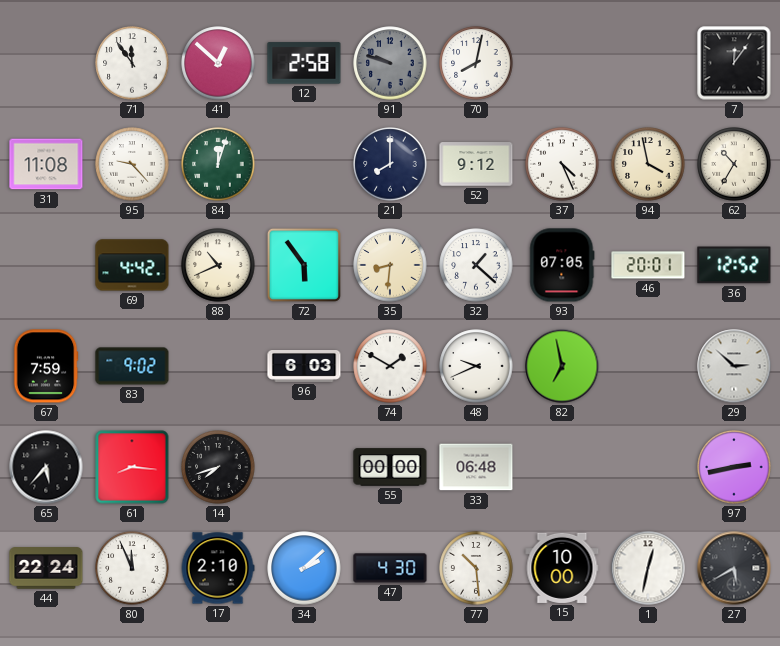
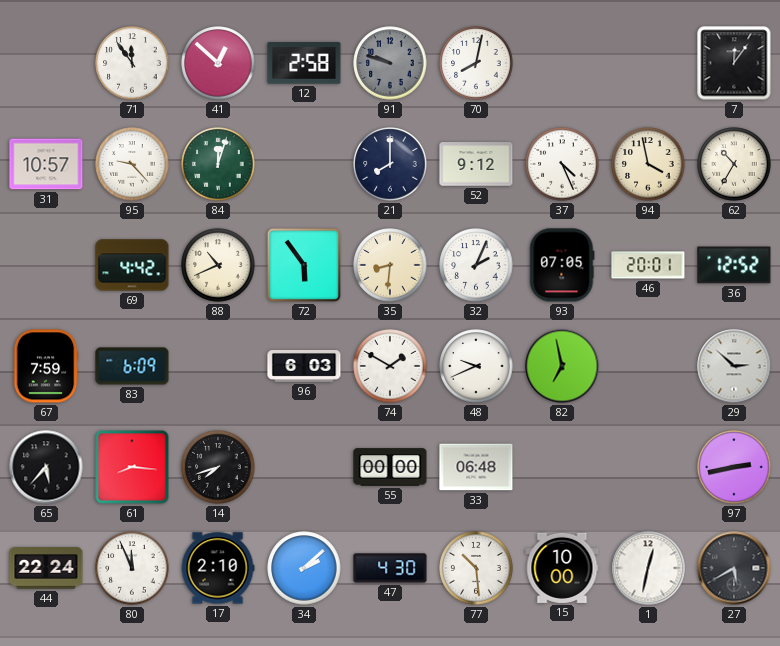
31: 11:08 -> 10:57 (46, 164)
32: 1:22 -> 2:04 (476, 265)
83: 9:02 -> 6:09 (132, 366)
